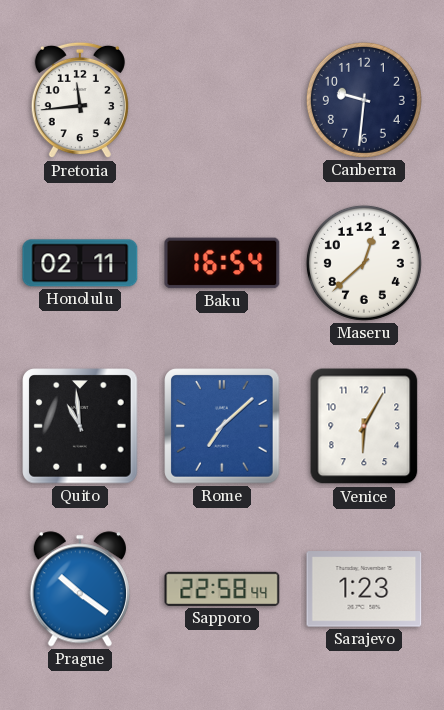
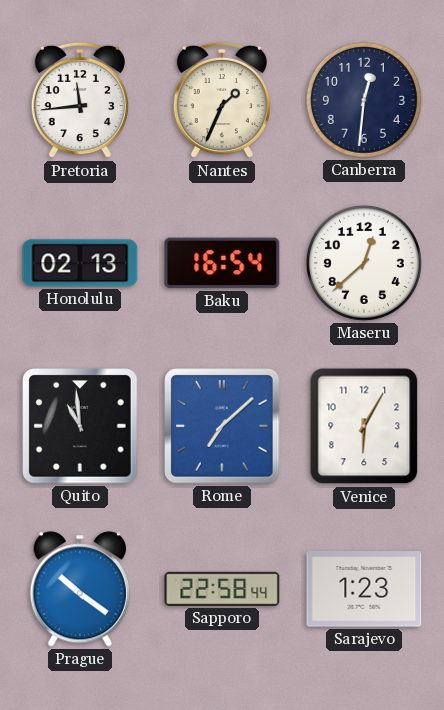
Nantes: none -> 1:34 (222, 100)
Canberra: 9:31 -> 12:31 (364, 100)
Honolulu: 02:11 -> 02:13 (80, 263)
